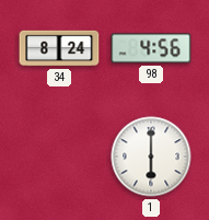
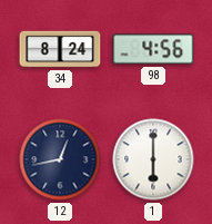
12: none -> 12:43 (60, 159)
